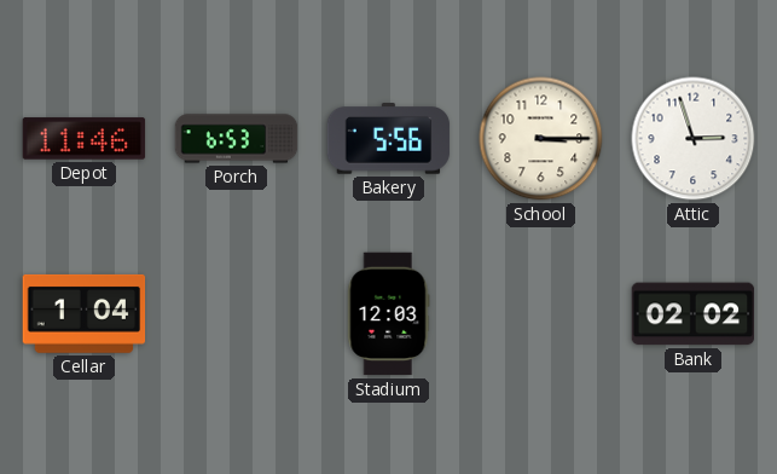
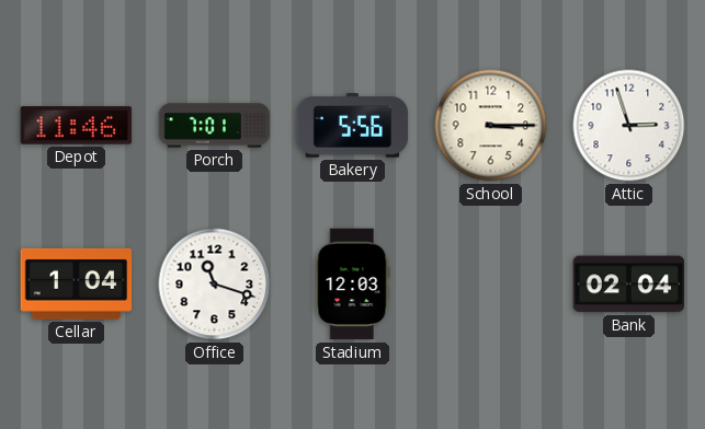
Porch: 6:53 -> 7:01 (215, 126)
Office: none -> 11:18 (215, 285)
Bank: 02:02 -> 02:04 (629, 285)
